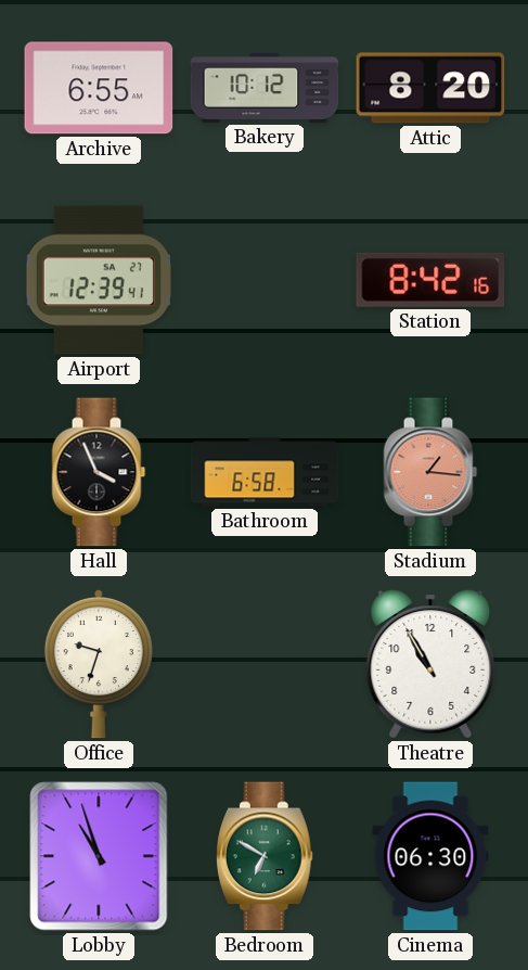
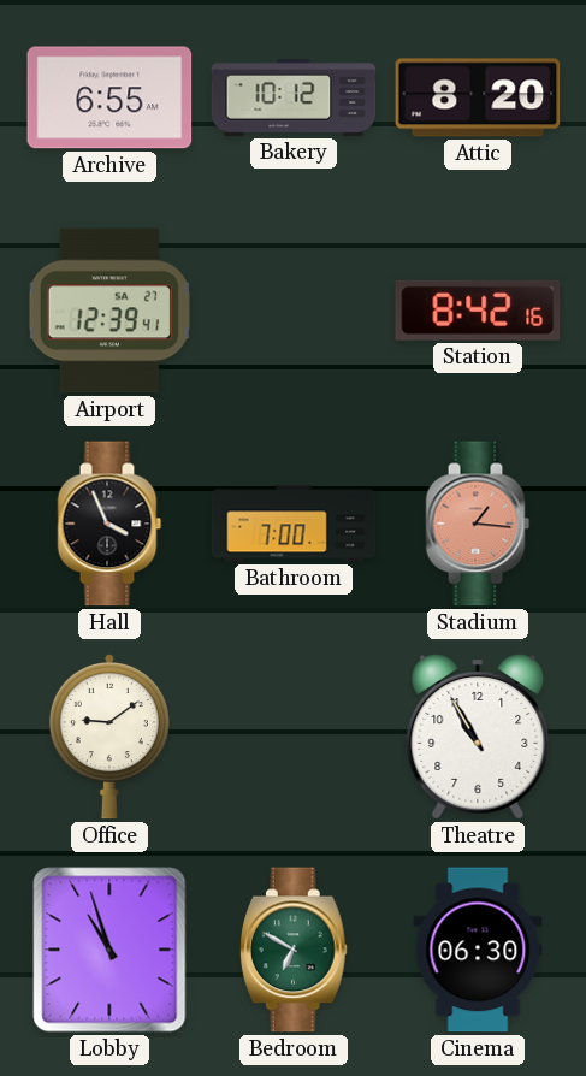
Bathroom: 6:58 -> 7:00 (294, 524)
Office: 9:33 -> 9:09 (109, 737)
